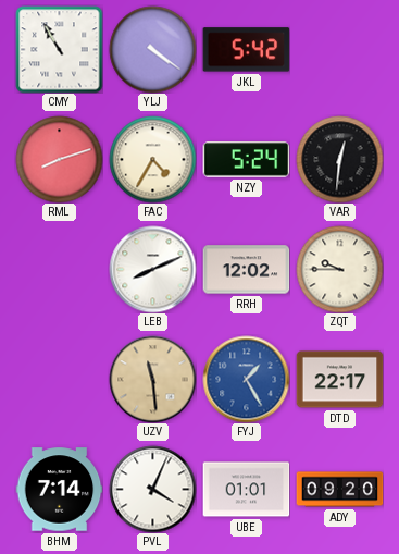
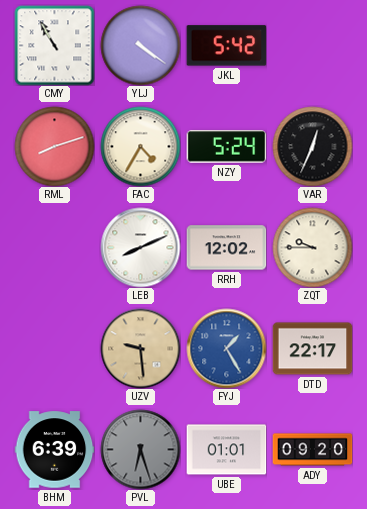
VAR: 12:31 -> 12:34 (312, 146)
UZV: 11:29 -> 9:29 (140, 348)
BHM: 7:14 -> 6:39 (54, 450)
PVL: 4:04 -> 6:27 (140, 449)
PVL dial: white -> grey (140, 449)
